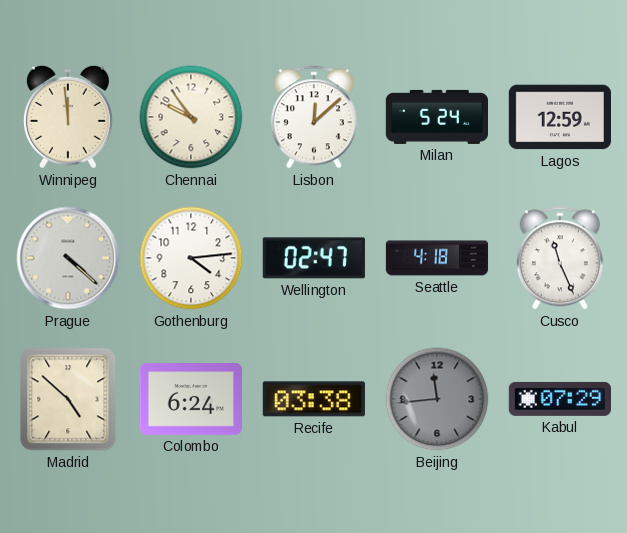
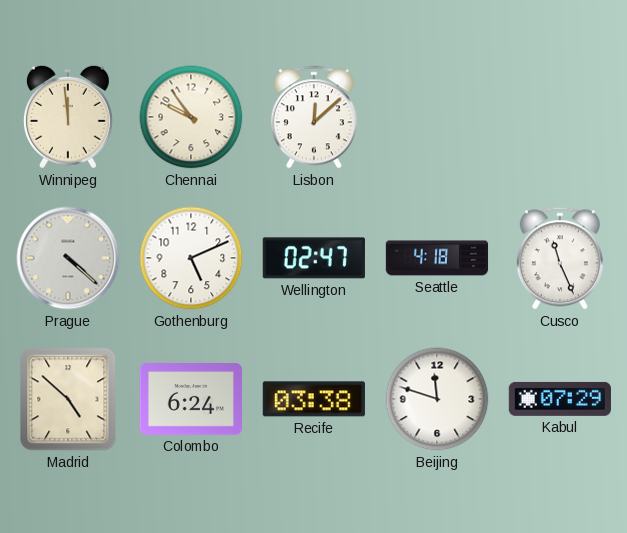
Milan: 5:24 -> none (436, 117)
Lagos: 12:59 -> none (560, 117)
Gothenburg: 4:14 -> 5:11 (191, 258)
Beijing: 11:44 -> 11:48 (437, 399)
Beijing dial: grey -> white (437, 399)
